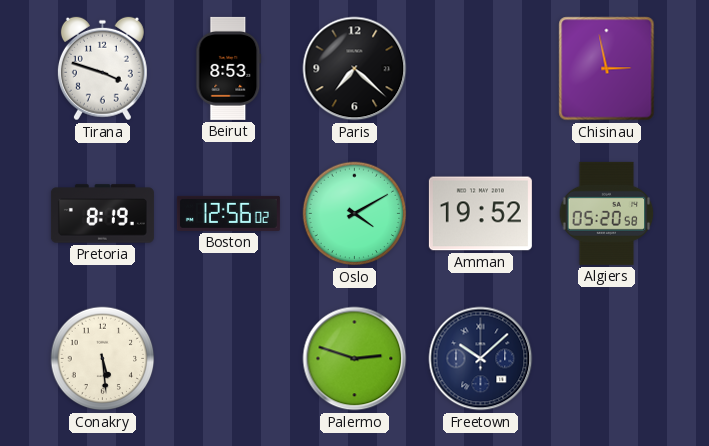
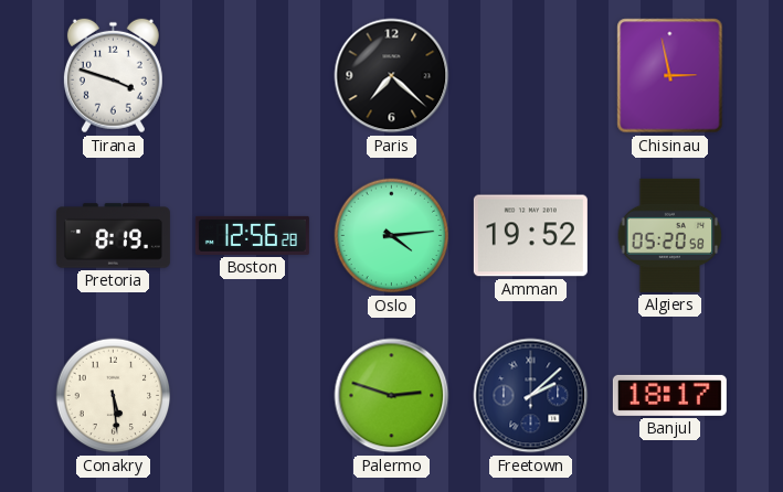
Beirut: 8:53 -> none (229, 68)
Boston: 12:56:02 -> 12:56:28 (252, 235)
Oslo: 4:10 -> 4:14 (392, 236)
Freetown: 10:08 -> 2:08 (531, 396)
Banjul: none -> 18:17 (669, 395)
